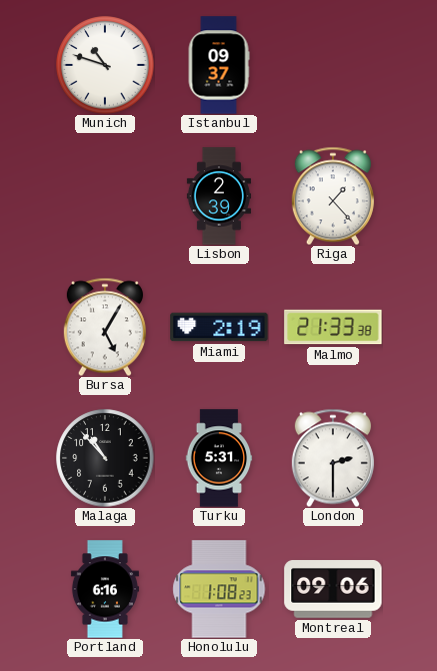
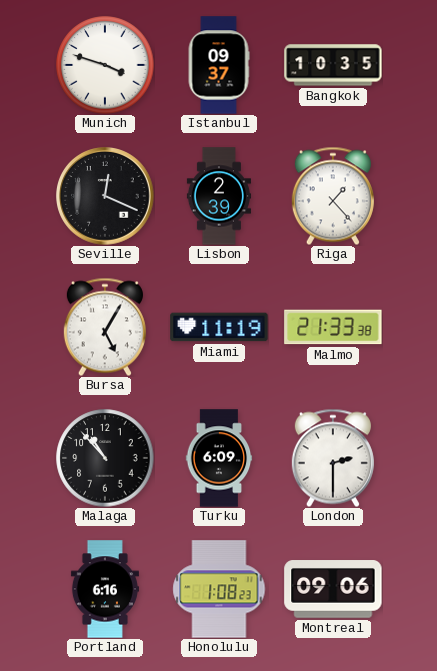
Munich: 10:48 -> 3:48 (105, 65)
Bangkok: none -> 10:35 (333, 65)
Seville: none -> 12:19 (105, 196)
Miami: 2:19 -> 11:19 (219, 327)
Turku: 5:31 -> 6:09 (219, 458)
